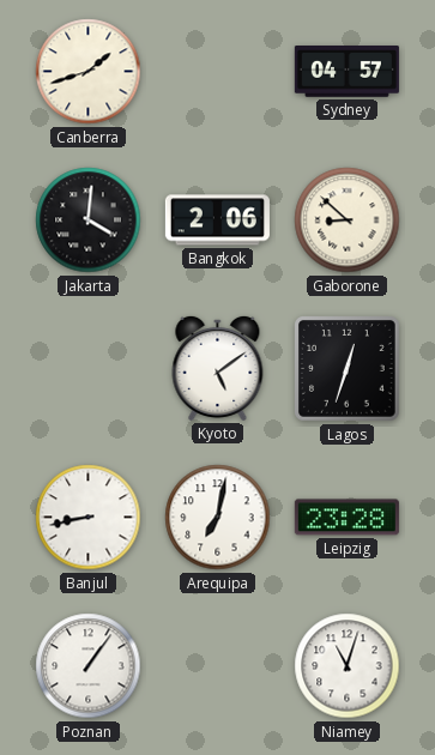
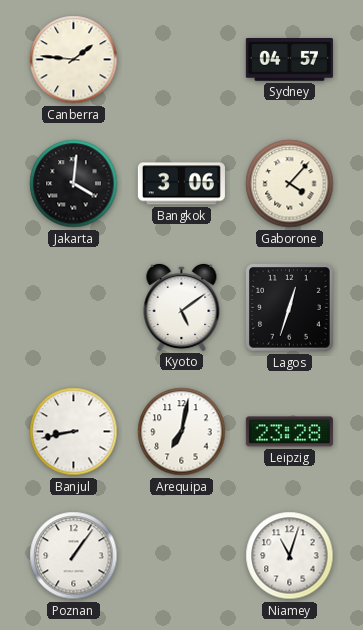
Canberra: 1:42 -> 1:46 (74, 60)
Bangkok: 2:06 -> 3:06 (181, 184)
Gaborone: 8:52 -> 4:07 (290, 184)
